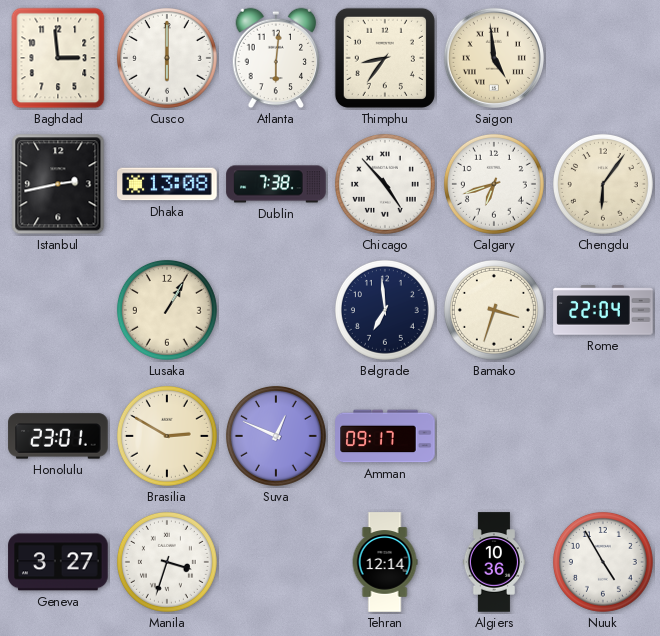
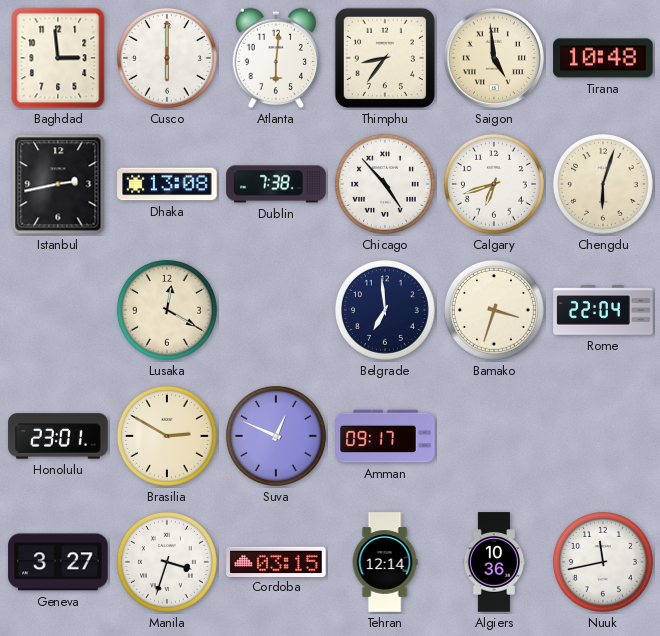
Tirana: none -> 10:48 (603, 58)
Chengdu: 6:06 -> 6:03 (603, 184)
Lusaka: 1:05 -> 12:20 (167, 310)
Cordoba: none -> 03:15 (276, 561)
Nuuk: 4:55 -> 11:43 (603, 562)
